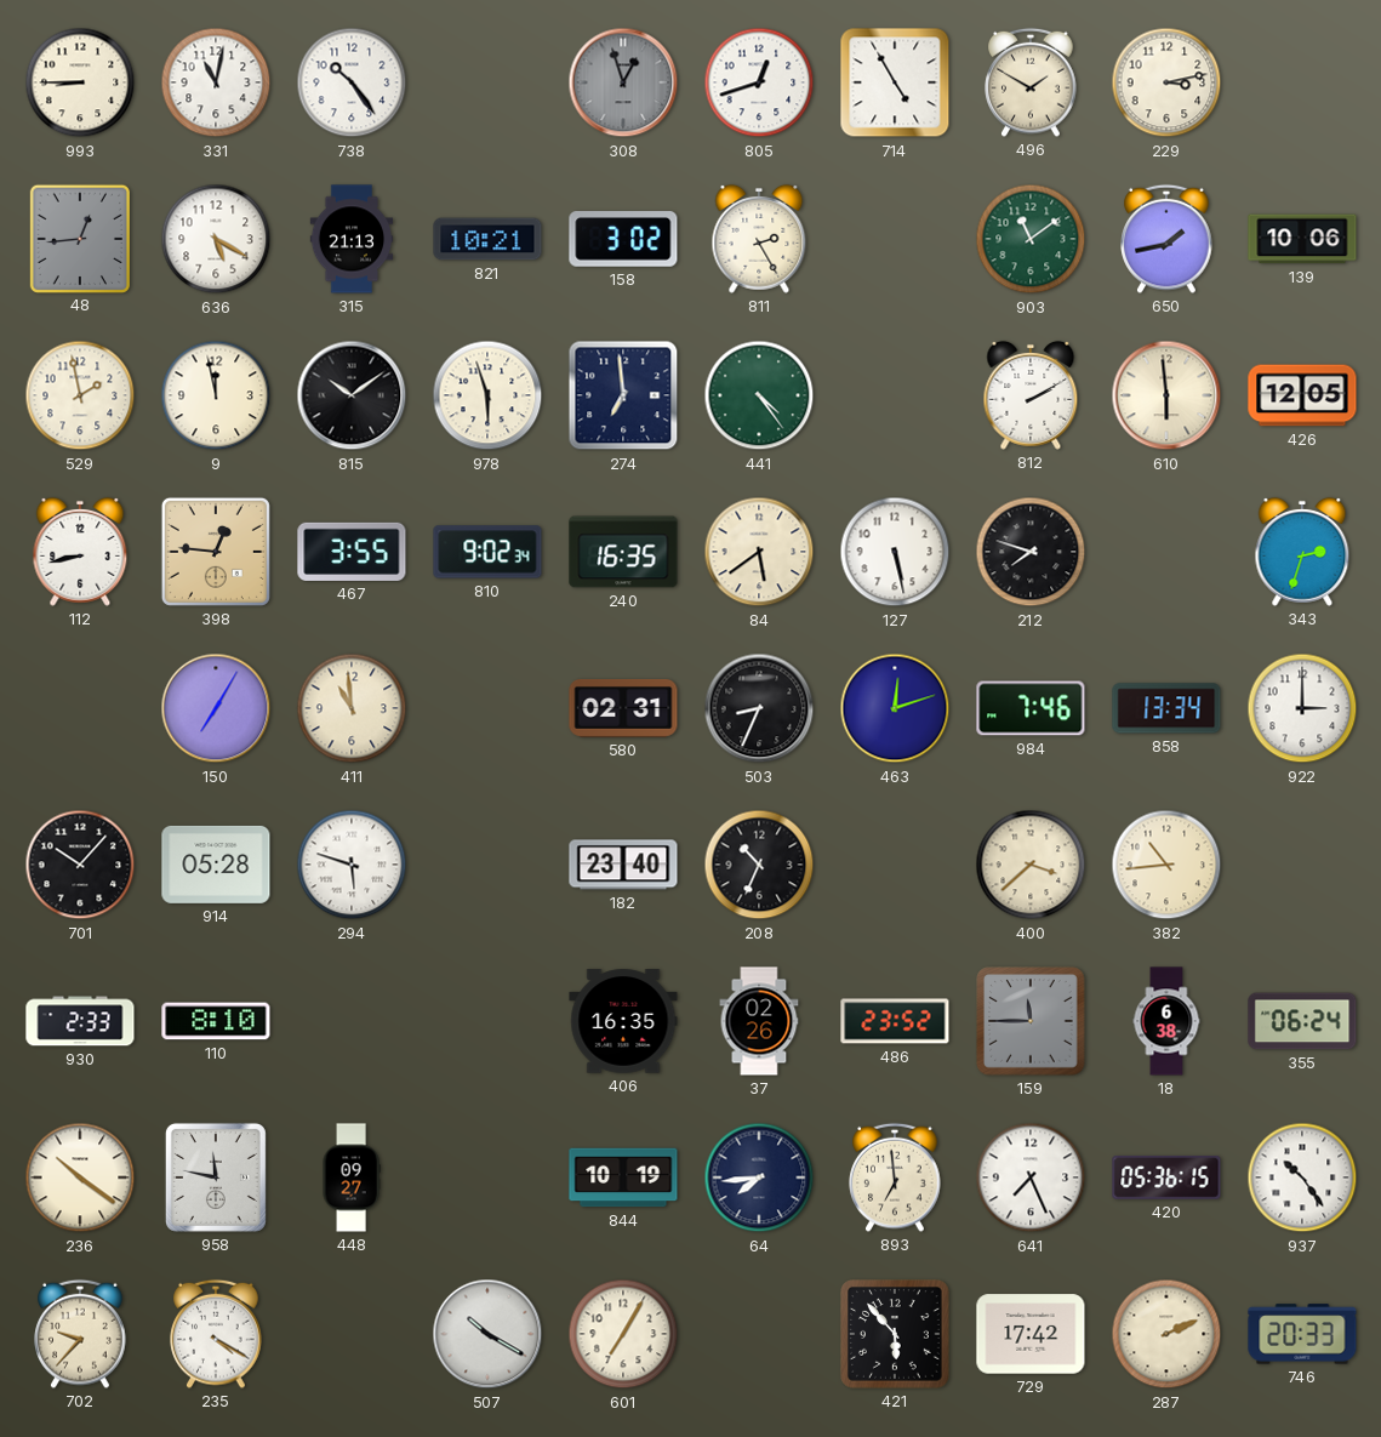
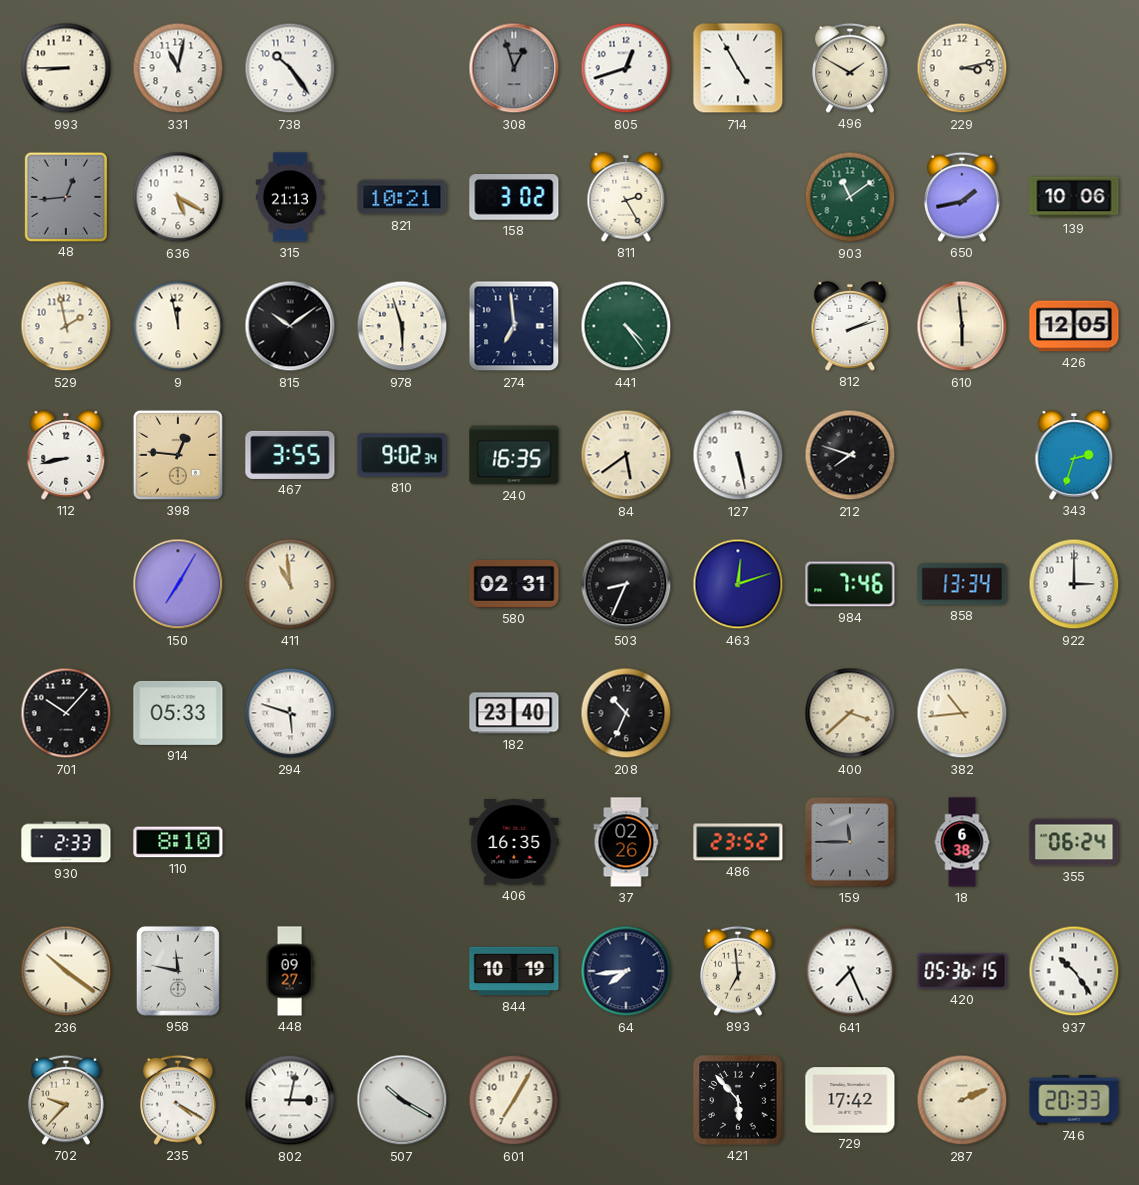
812: 2:10 -> 2:12 (850, 326)
914: 05:28 -> 05:33 (178, 713)
802: none -> 3:02 (290, 1100)
